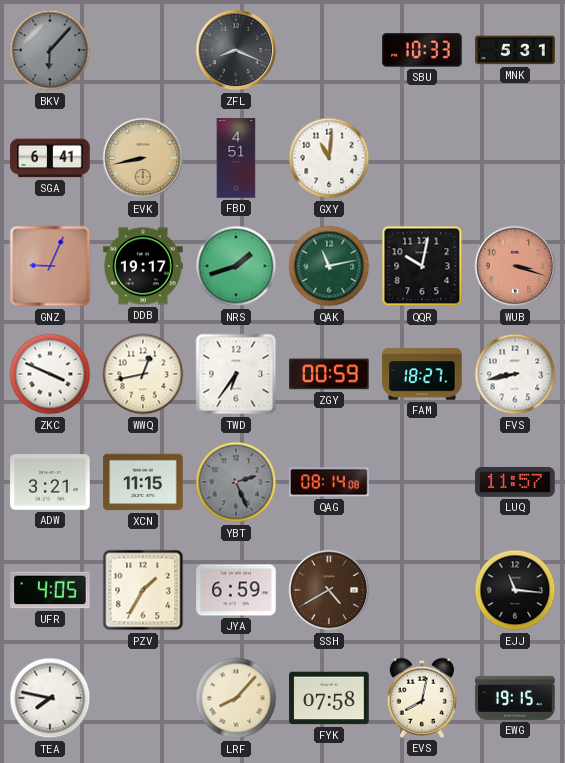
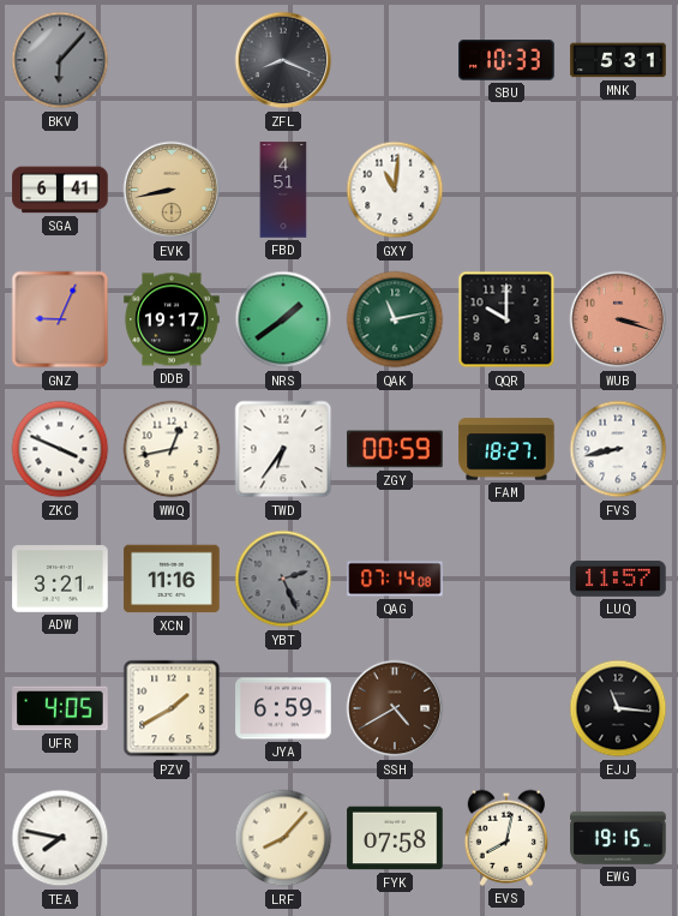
NRS: 1:42 -> 1:39 (283, 319)
QQR: 10:02 -> 10:00 (506, 319)
XCN: 11:15 -> 11:16 (172, 579)
QAG: 08:14 -> 07:14 (395, 579)
PZV: 1:35 -> 1:40 (172, 708)
